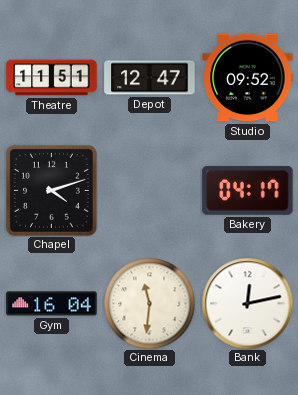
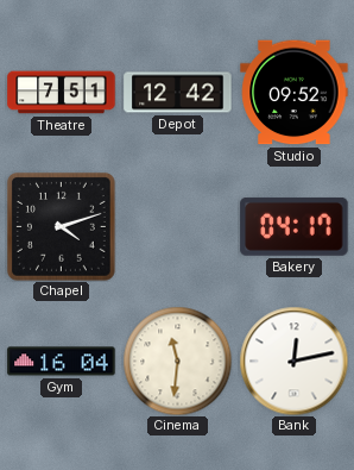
Theatre: 11:51 -> 7:51 (62, 93)
Depot: 12:47 -> 12:42 (178, 93)
